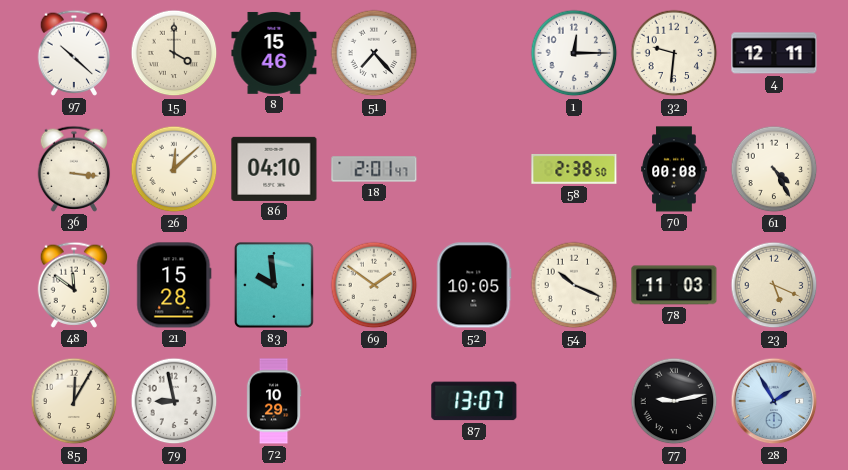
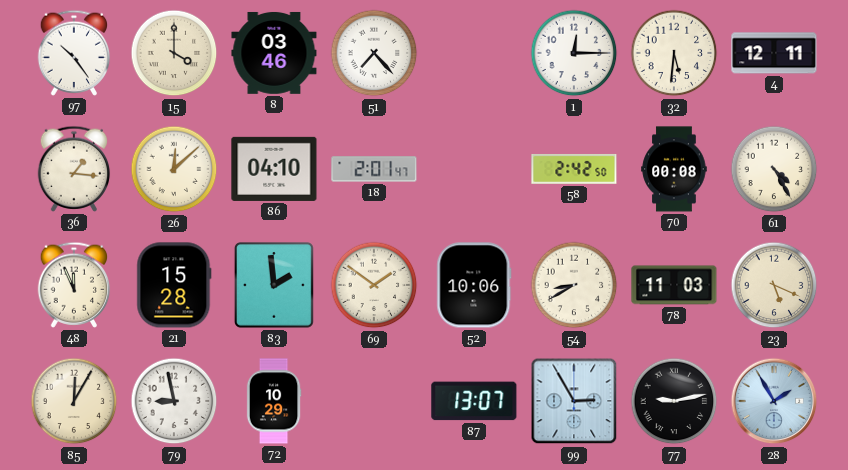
97: 10:22 -> 10:24 (74, 53)
8: 15:46 -> 03:46 (274, 53)
32: 9:31 -> 5:31 (674, 53)
36: 3:16 -> 1:16 (74, 169)
58: 2:38 -> 2:42 (574, 169)
48: 11:51 -> 11:56 (74, 285)
83: 9:59 -> 1:59 (274, 286)
52: 10:05 -> 10:06 (474, 285)
54: 10:19 -> 8:40 (574, 285)
99: none -> 2:55 (574, 401)
